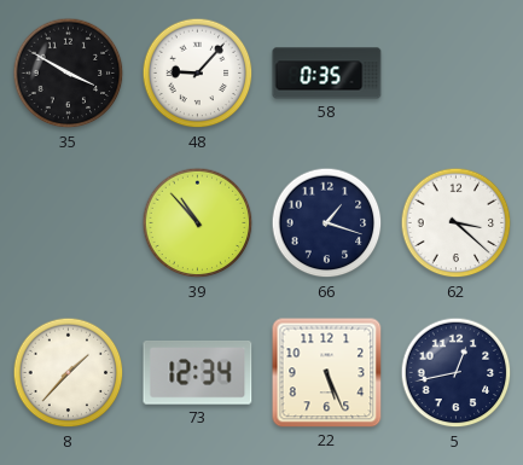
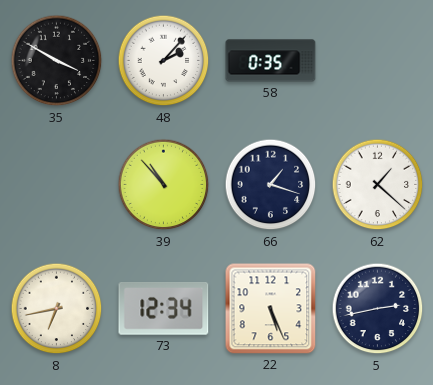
48: 9:07 -> 2:07 (164, 61)
62: 3:22 -> 1:22 (378, 185)
8: 1:37 -> 6:43 (57, 309)
5: 12:43 -> 2:43 (378, 309)
